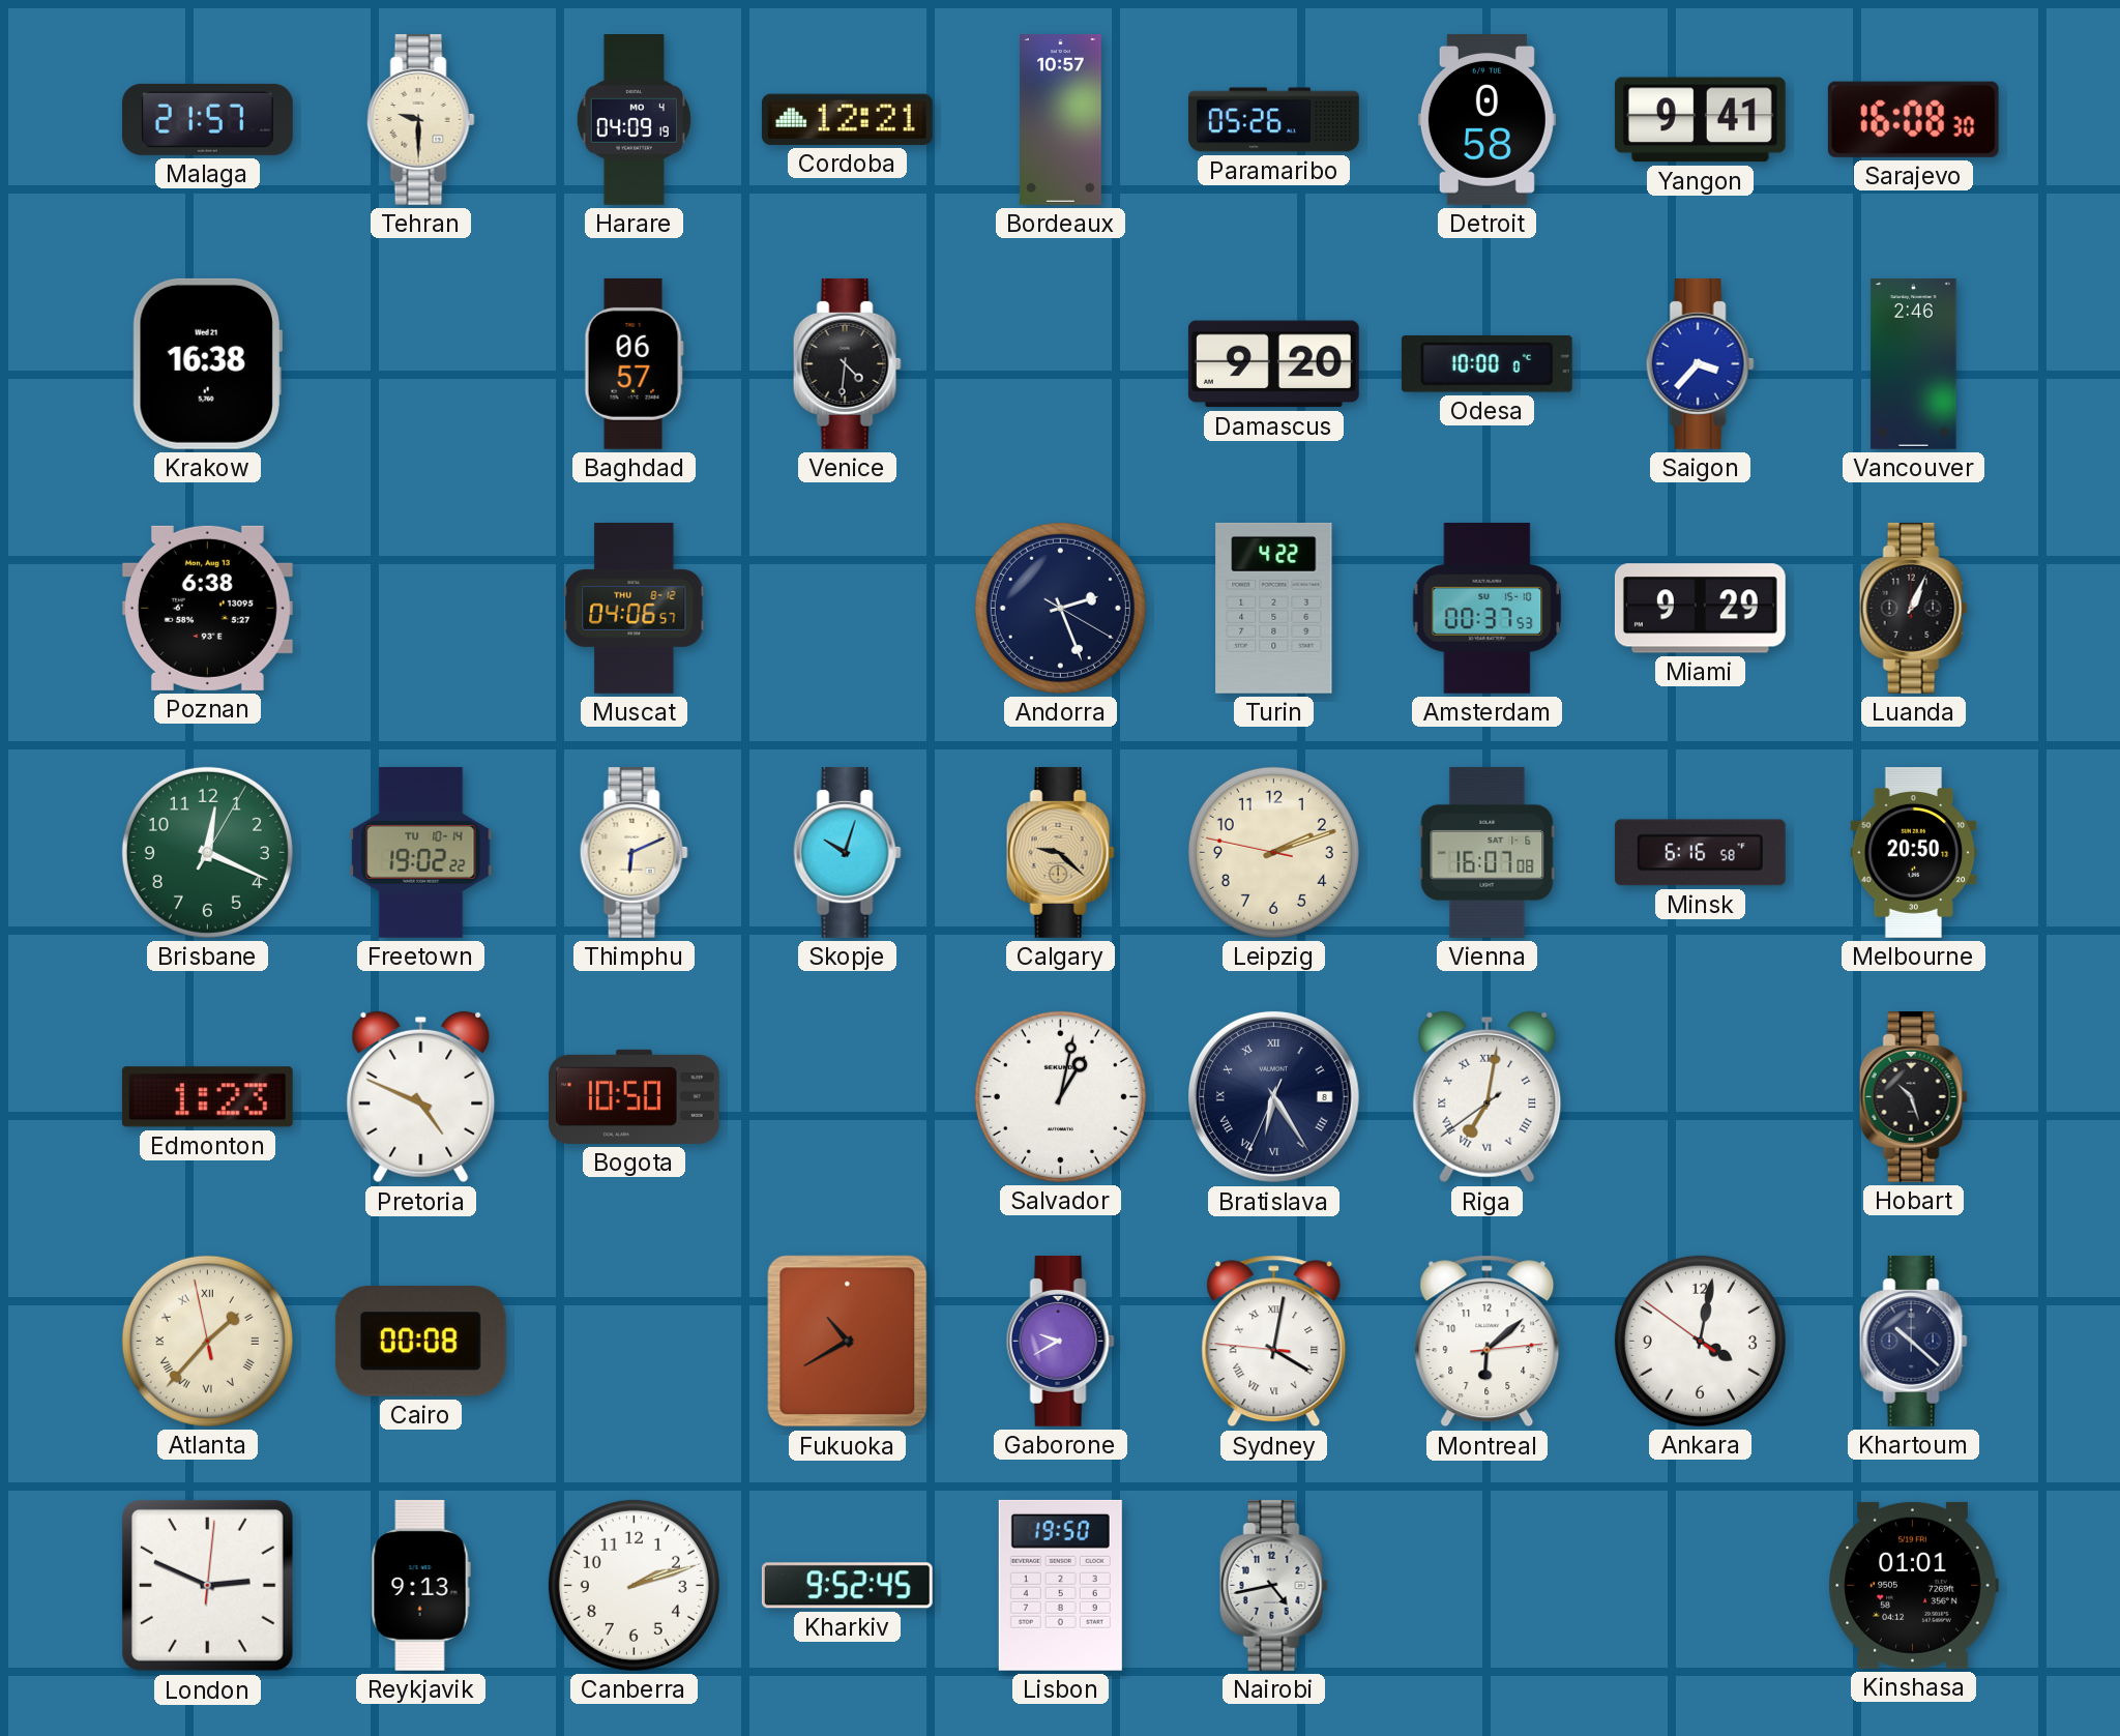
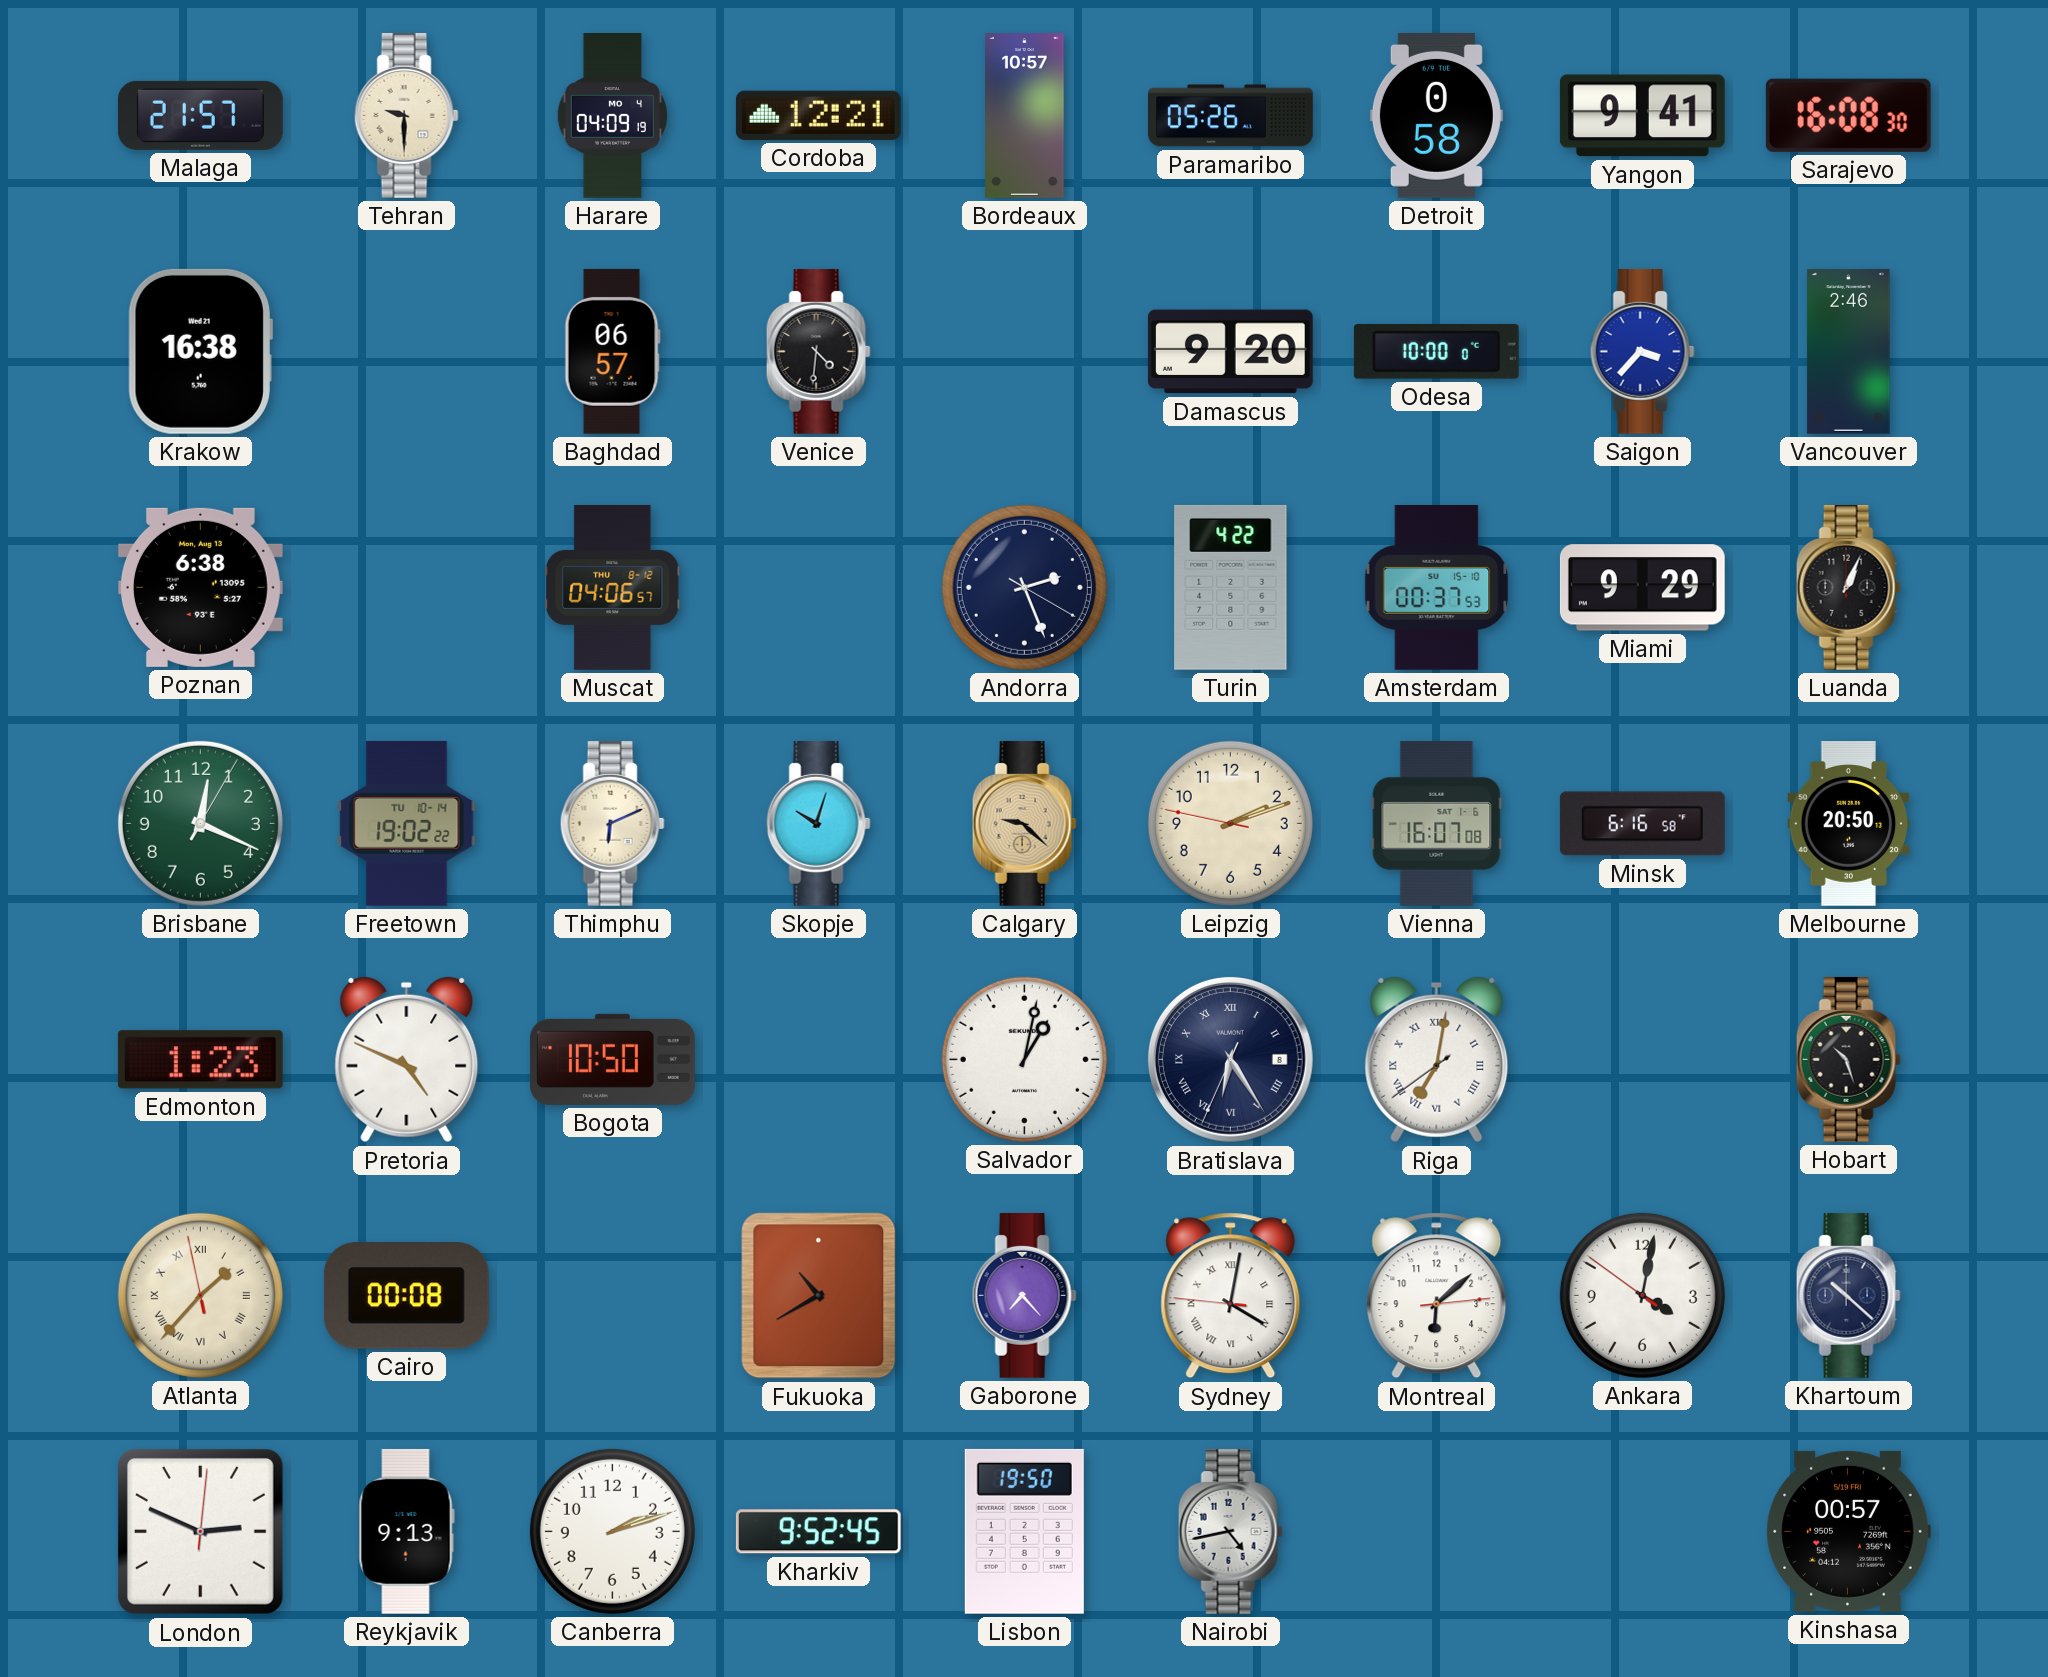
Gaborone: 9:40 -> 7:23 (1024, 1295)
Kinshasa: 01:01 -> 00:57 (1848, 1531)
